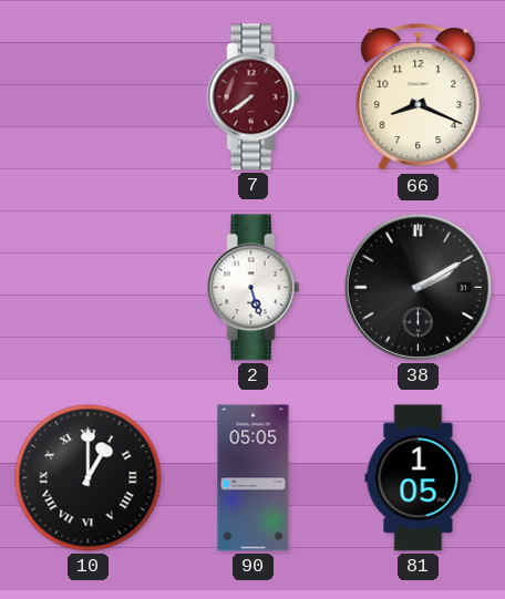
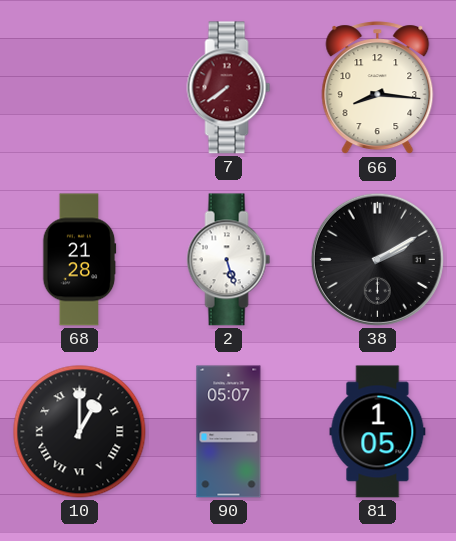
66: 8:19 -> 8:16 (378, 88)
68: none -> 21:28 (79, 260)
90: 05:05 -> 05:07 (229, 432)
